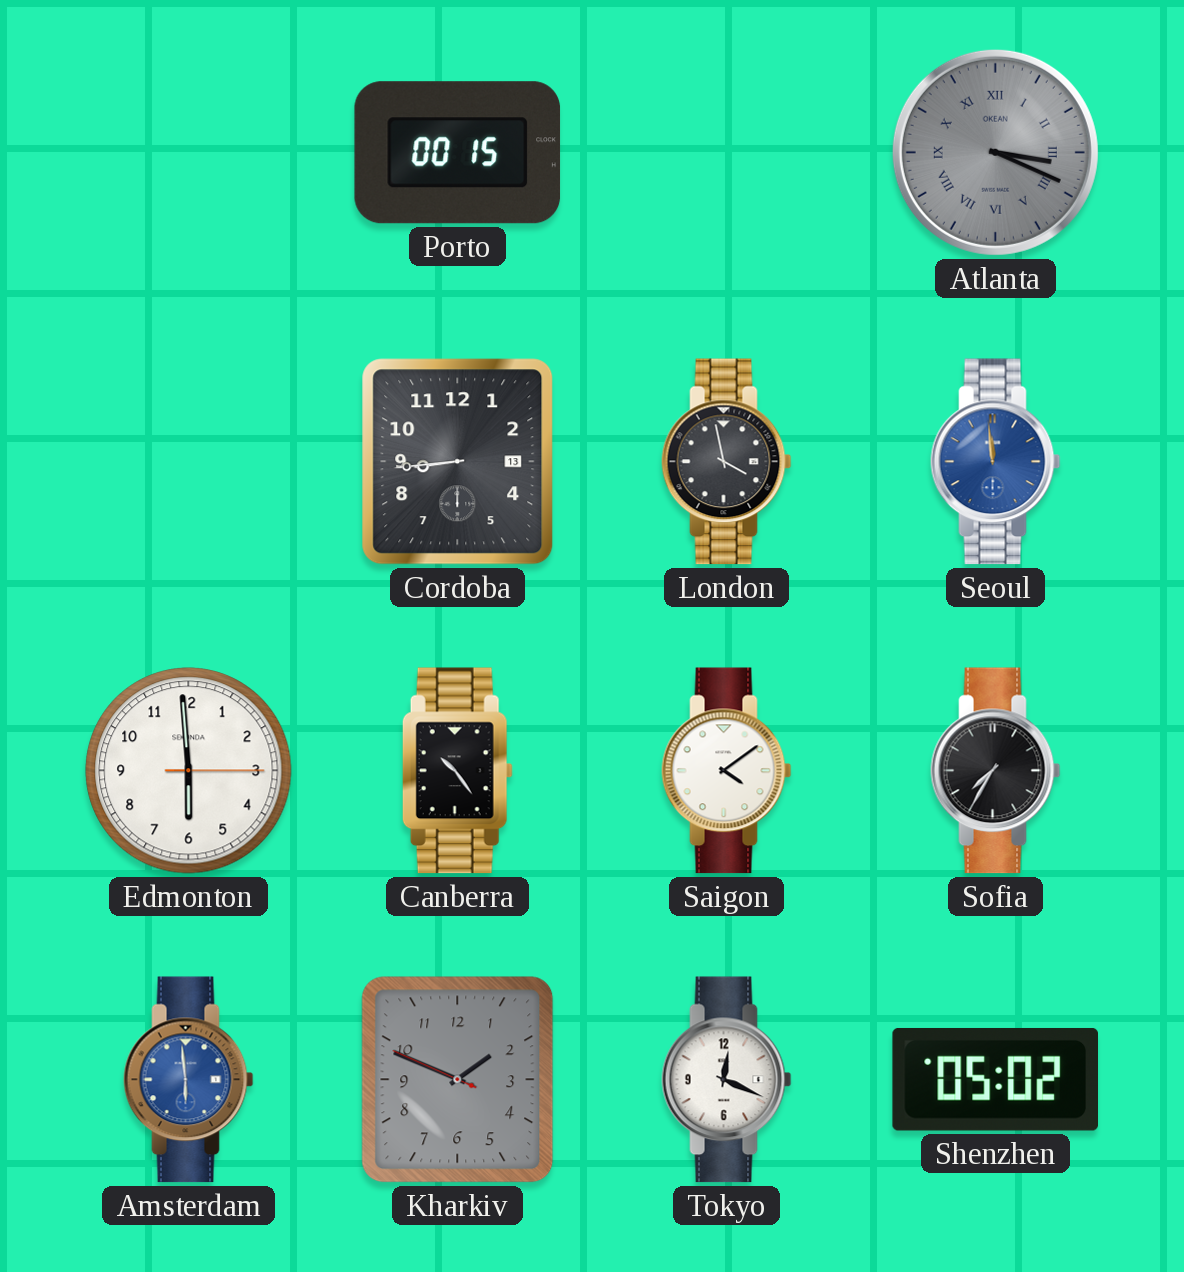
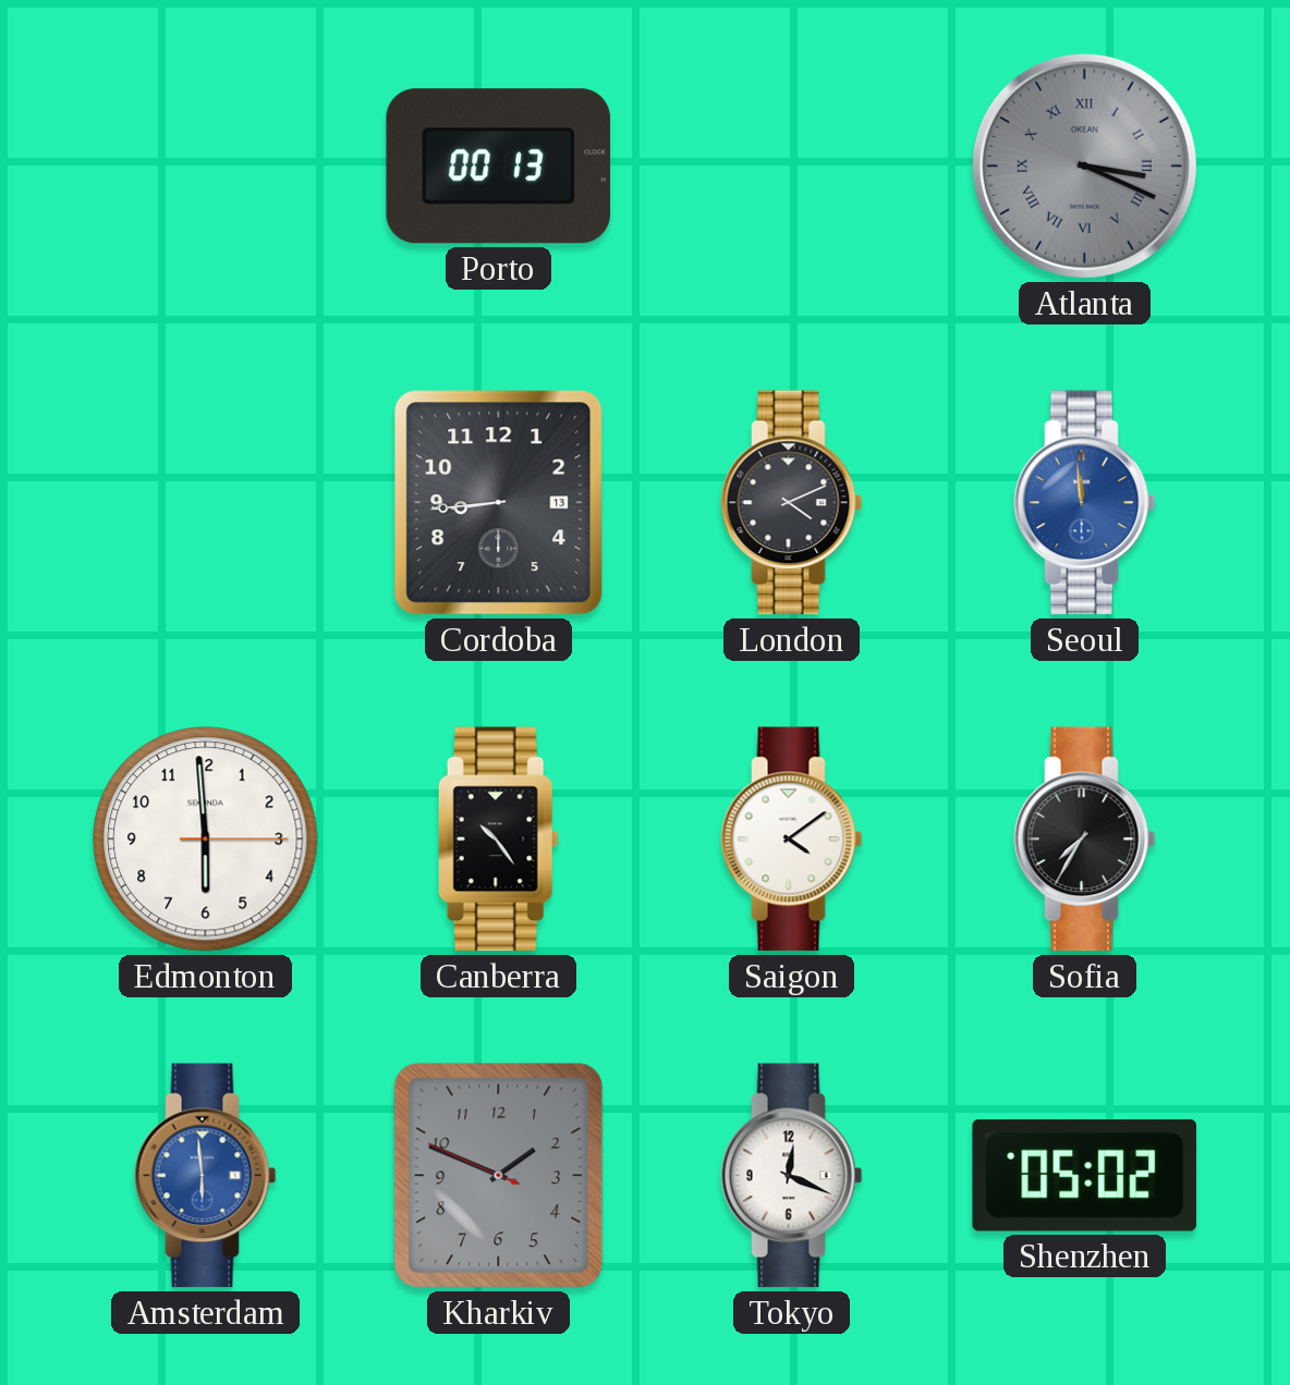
Porto: 00:15 -> 00:13 (499, 167)
London: 3:58 -> 4:11 (792, 503)
